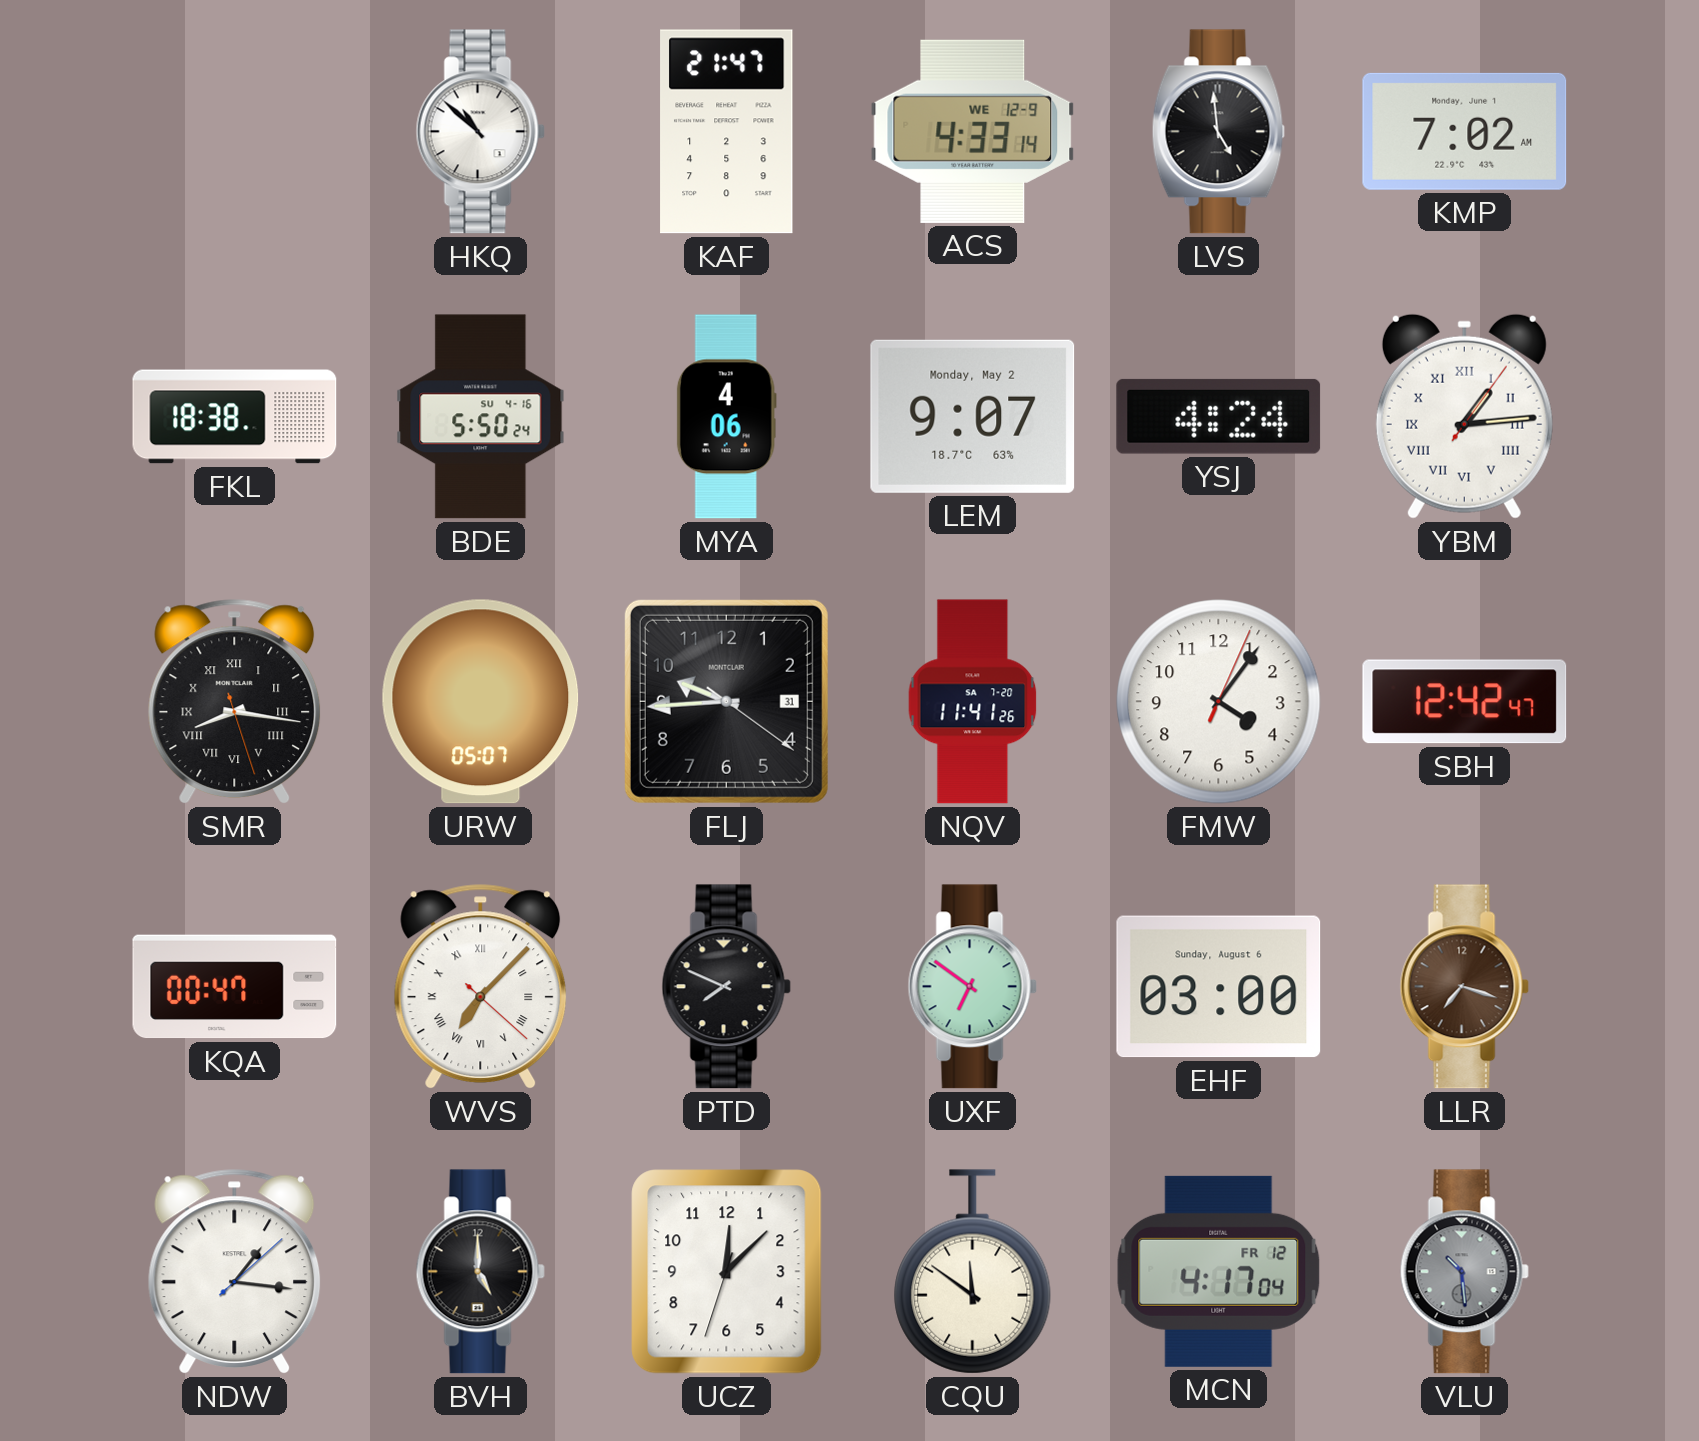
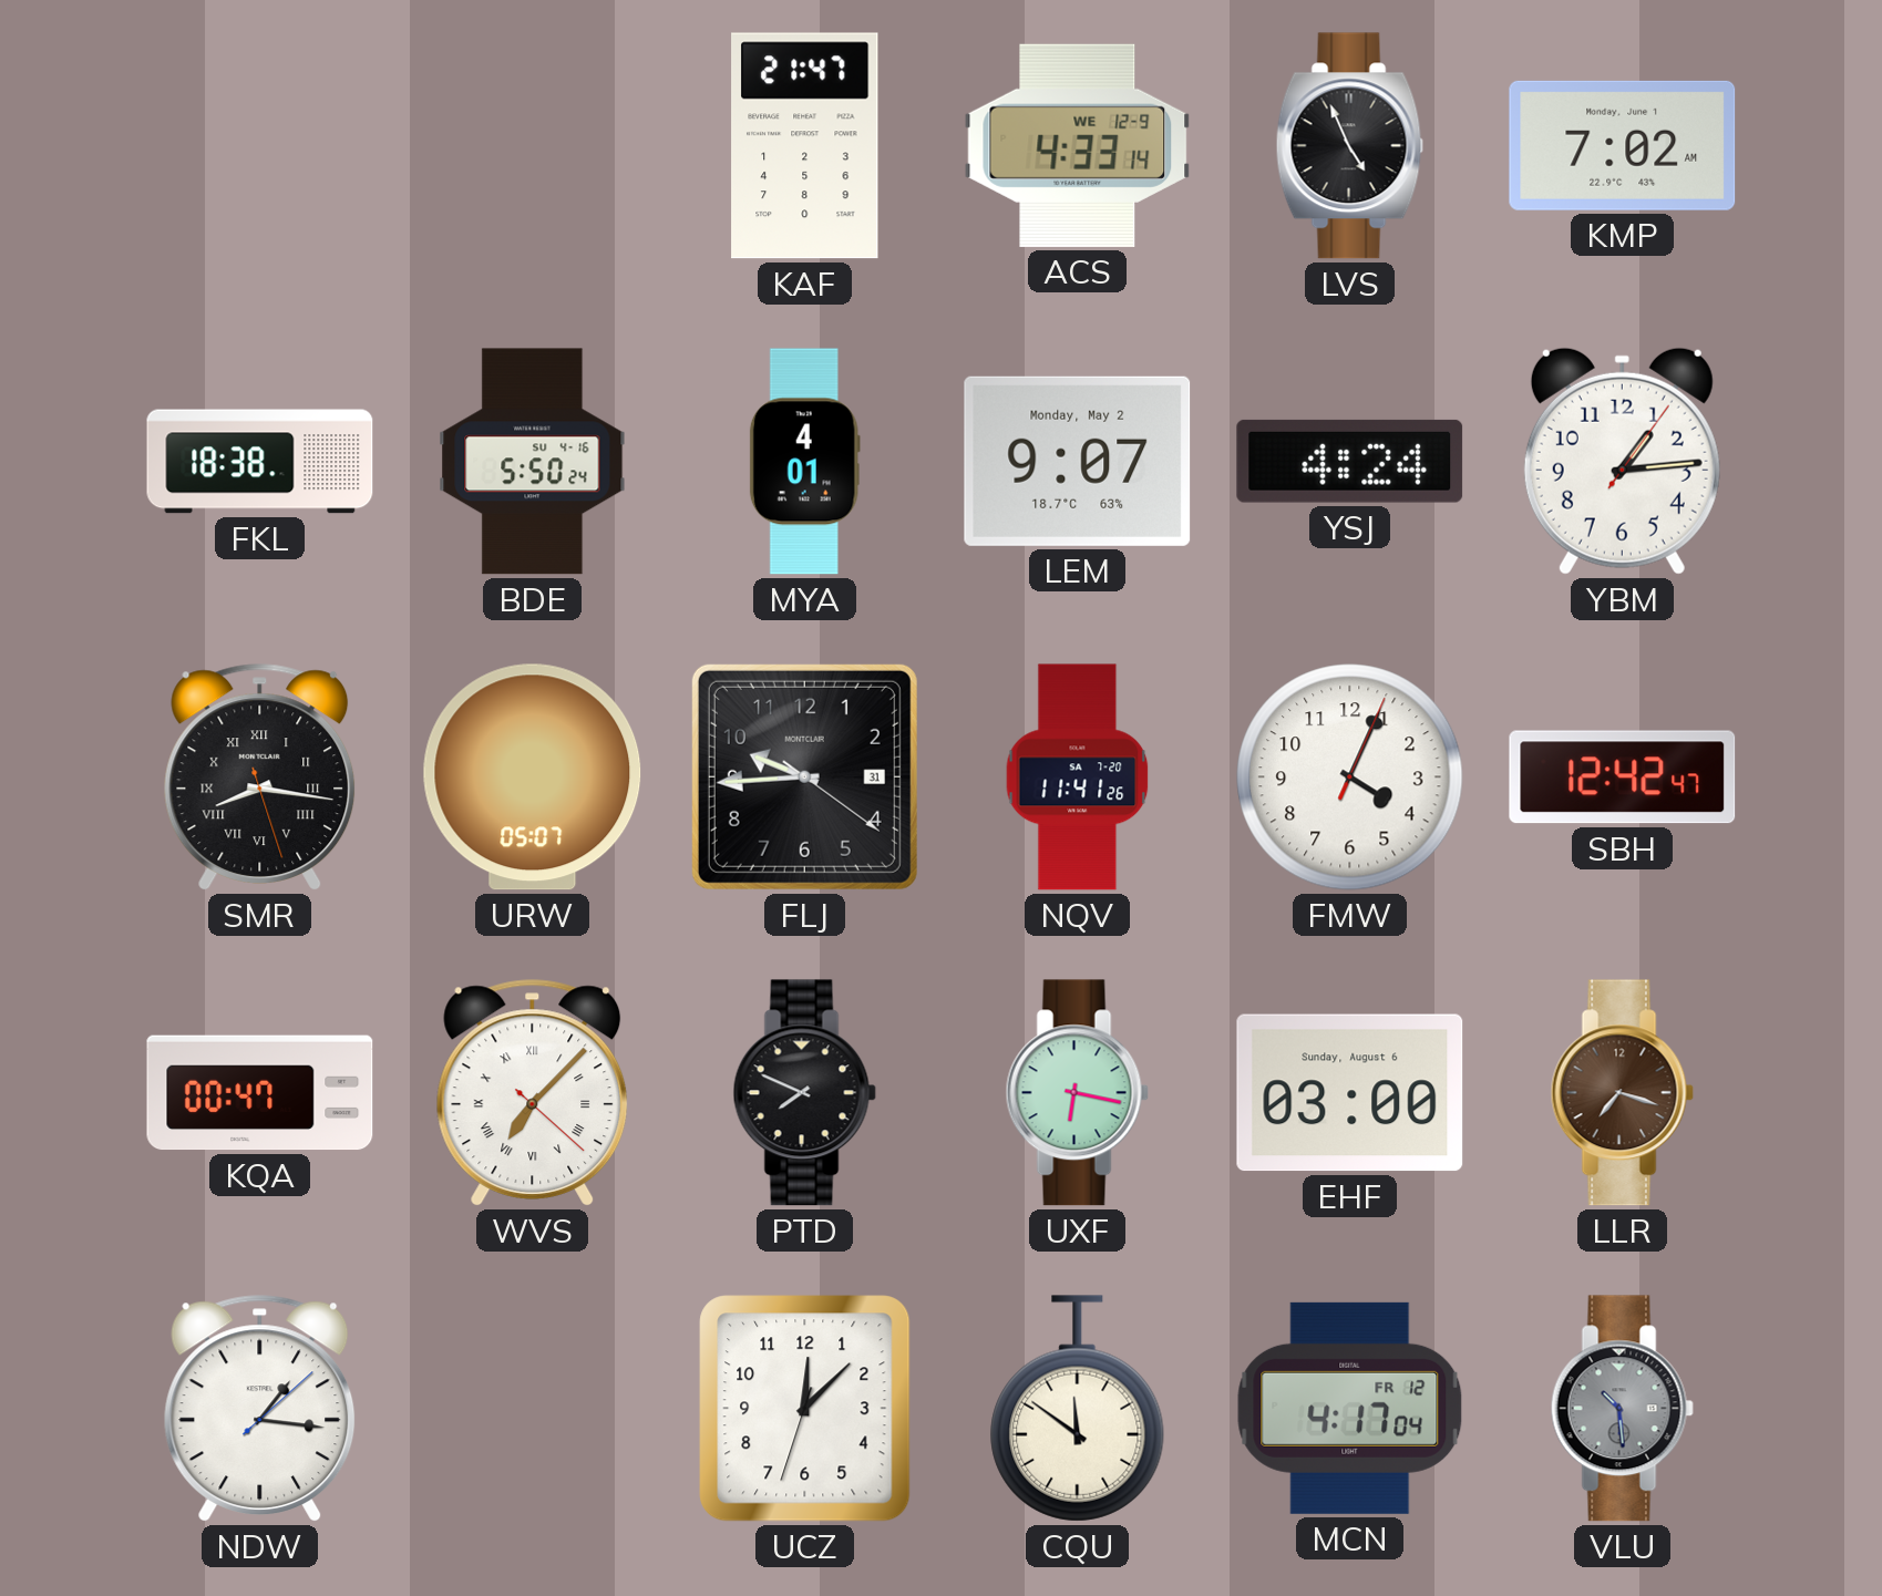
HKQ: 10:52 -> none (480, 132)
LVS: 4:59 -> 4:56 (1349, 146)
MYA: 4:06 -> 4:01 (804, 462)
YBM numerals: Roman -> Arabic (1622, 461)
FMW: 4:06 -> 4:04 (1350, 778)
UXF: 6:51 -> 6:17 (1077, 1093)
BVH: 5:00 -> none (480, 1272)
